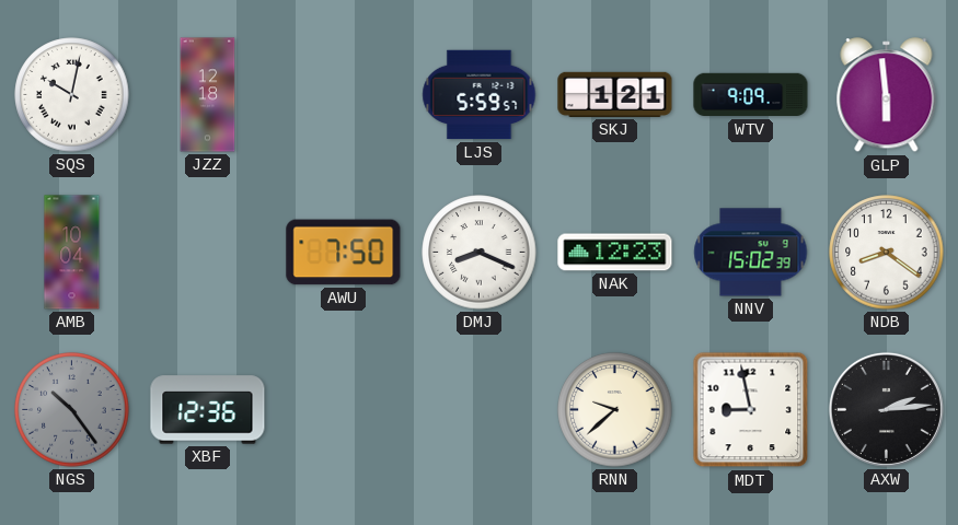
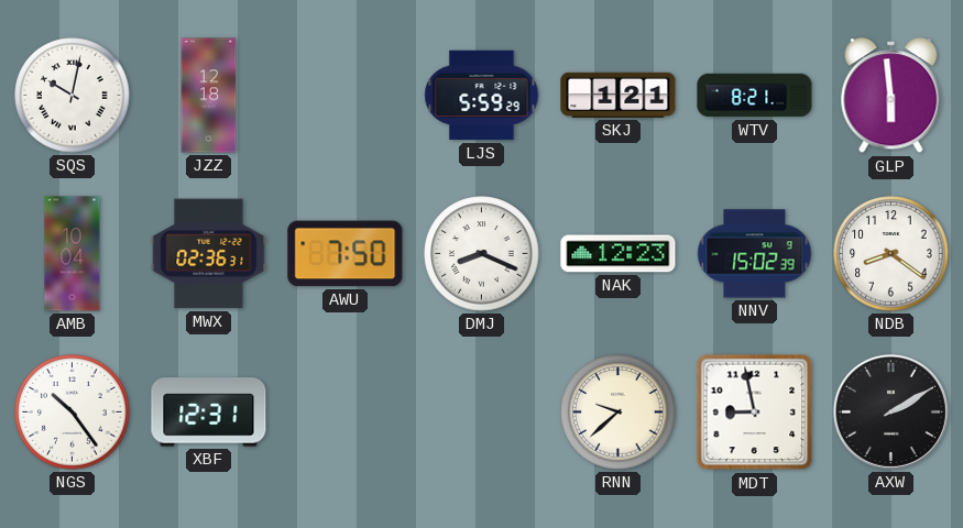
LJS: 5:59:57 -> 5:59:29 (482, 96)
WTV: 9:09 -> 8:21 (755, 96)
MWX: none -> 02:36 (209, 254)
NGS dial: grey -> white (73, 413)
XBF: 12:36 -> 12:31 (209, 413)
AXW: 2:14 -> 2:10 (890, 411)
